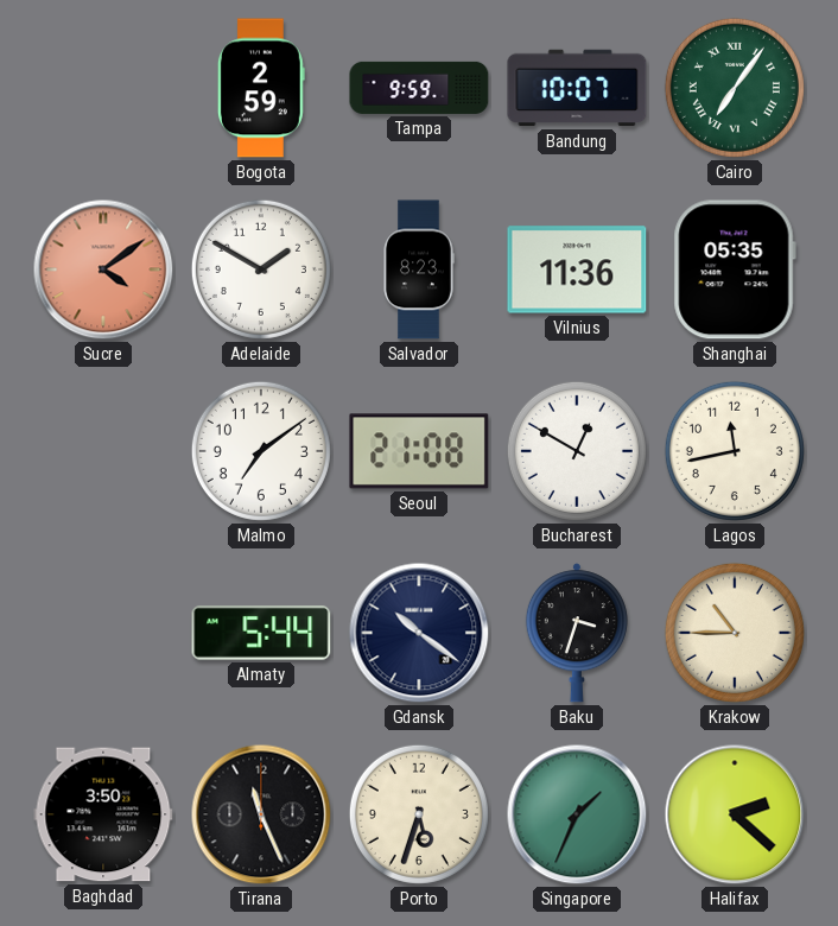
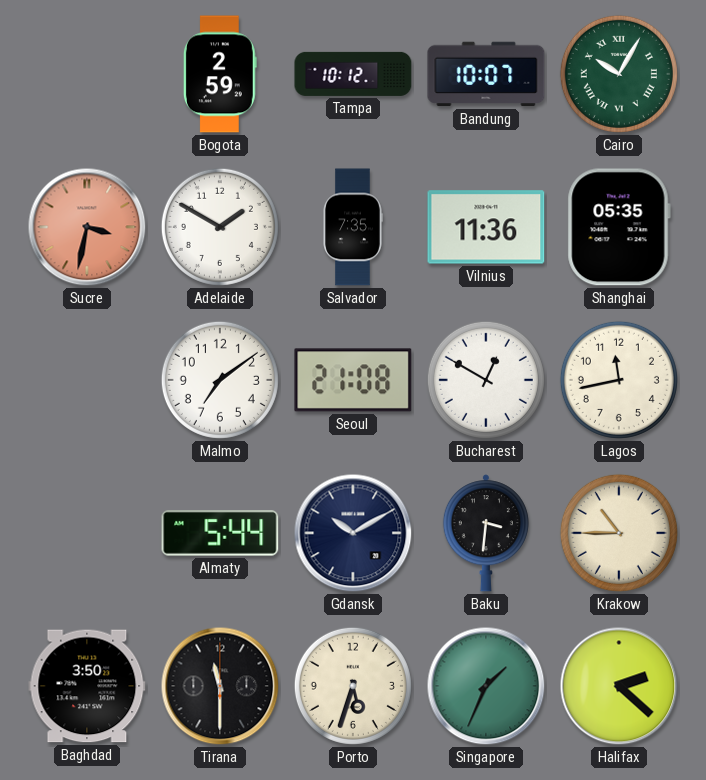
Tampa: 9:59 -> 10:12 (353, 74)
Cairo: 7:06 -> 10:05 (619, 74)
Sucre: 4:09 -> 3:32 (87, 227)
Salvador: 8:23 -> 7:35 (353, 227)
Gdansk: 10:21 -> 10:10 (353, 533)
Baku: 3:33 -> 3:31 (486, 533)
Tirana: 11:26 -> 11:30 (220, 686)
